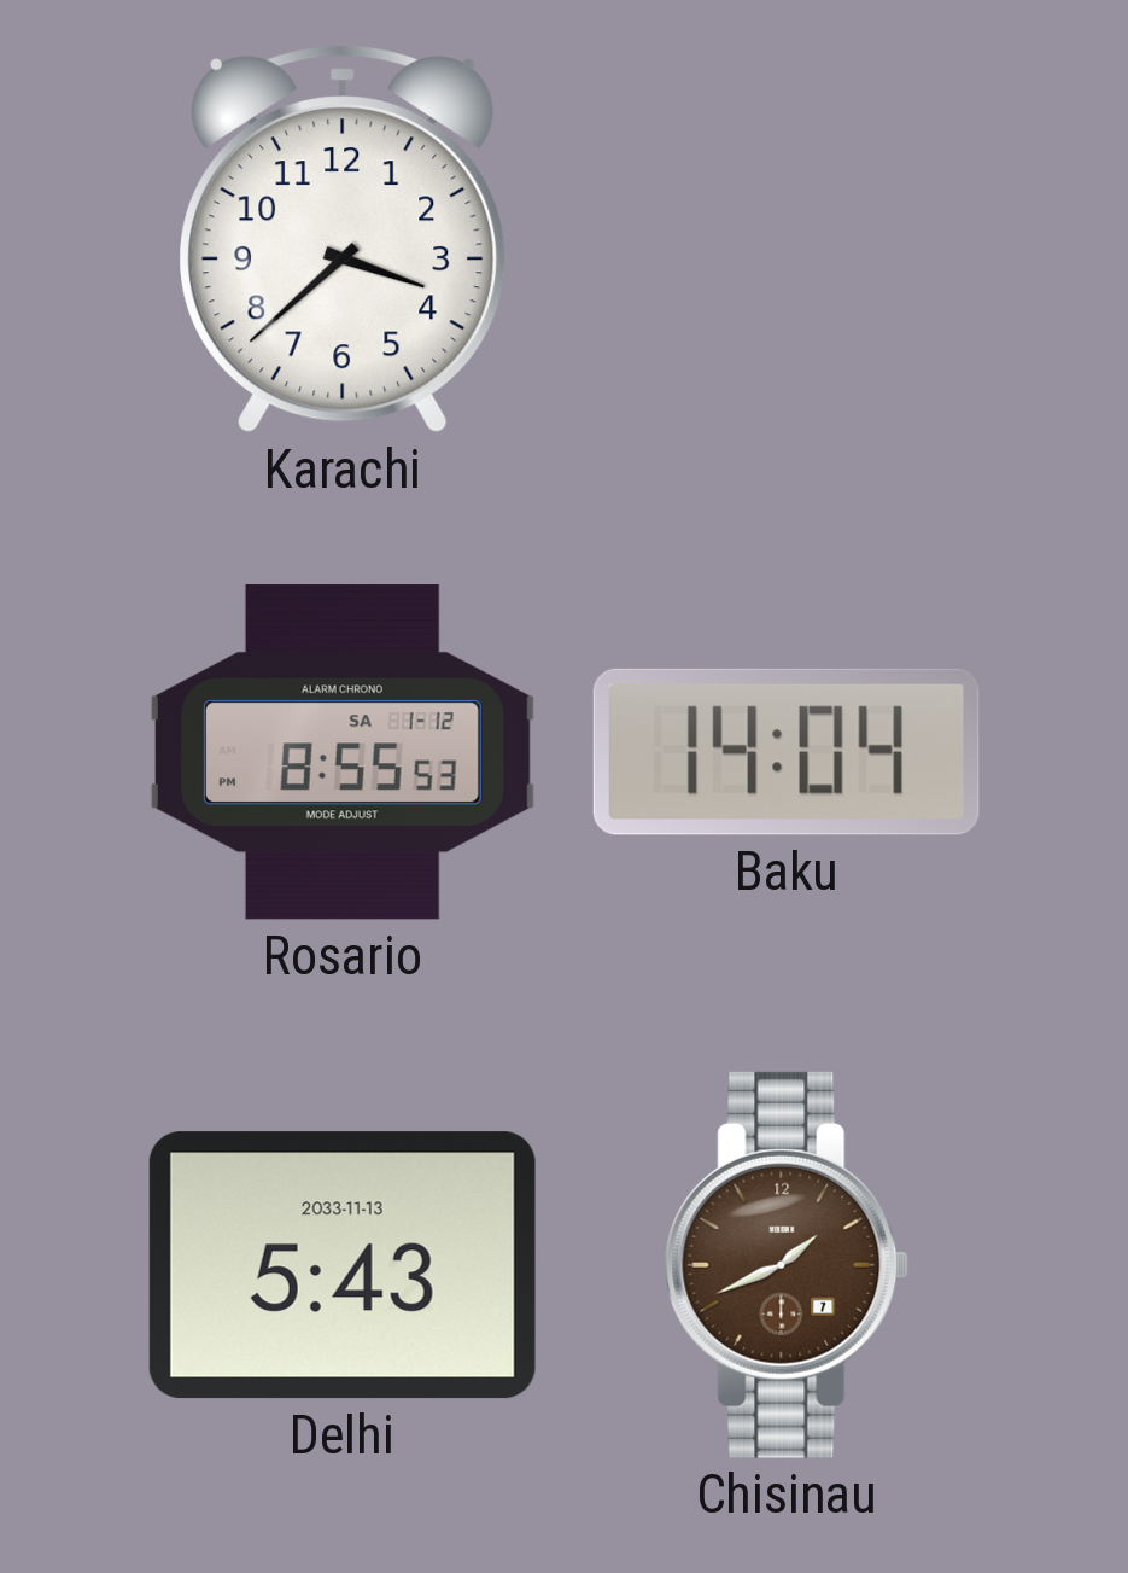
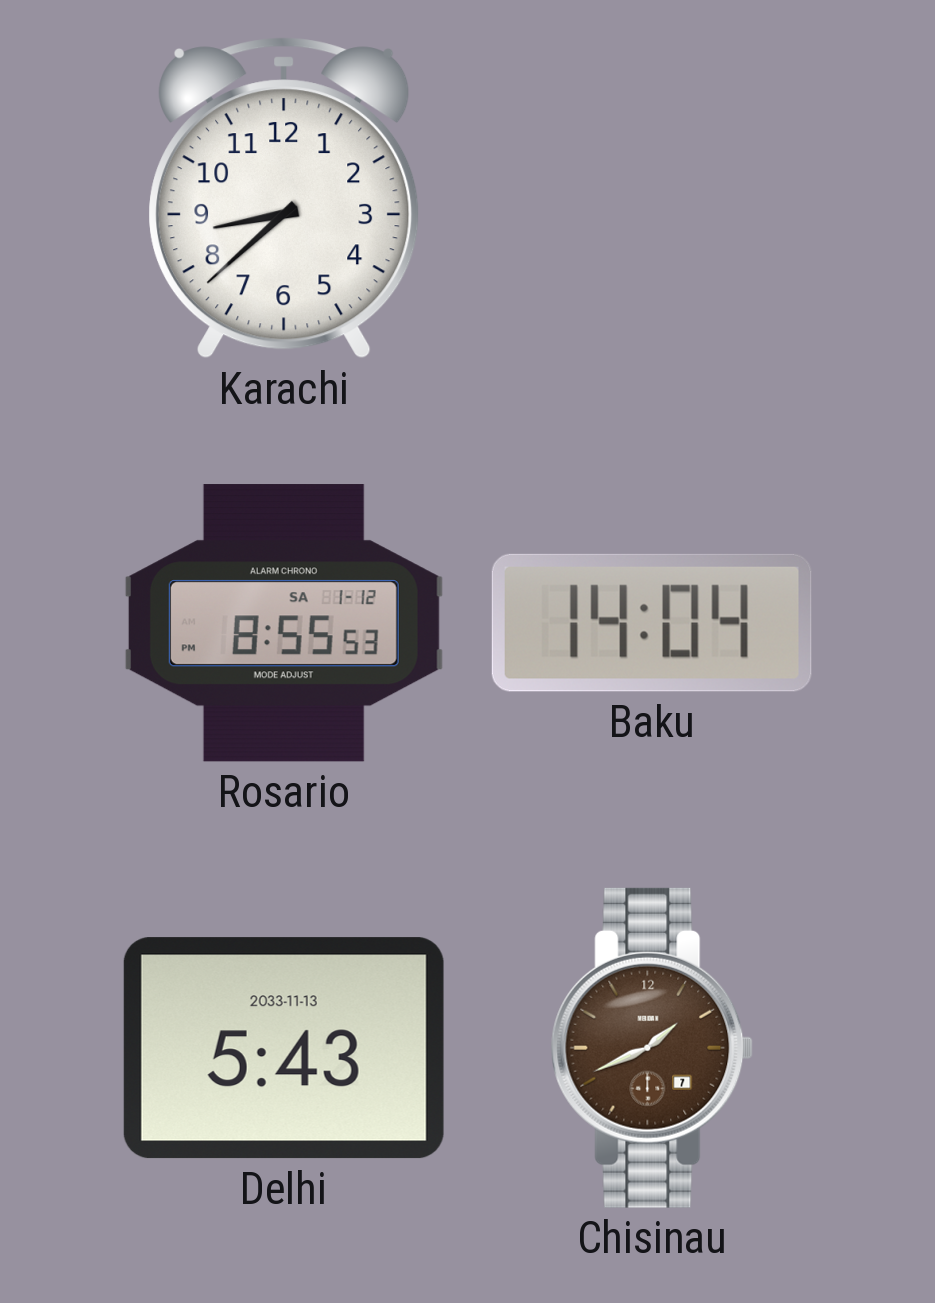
Karachi: 3:38 -> 8:38 (284, 198)
